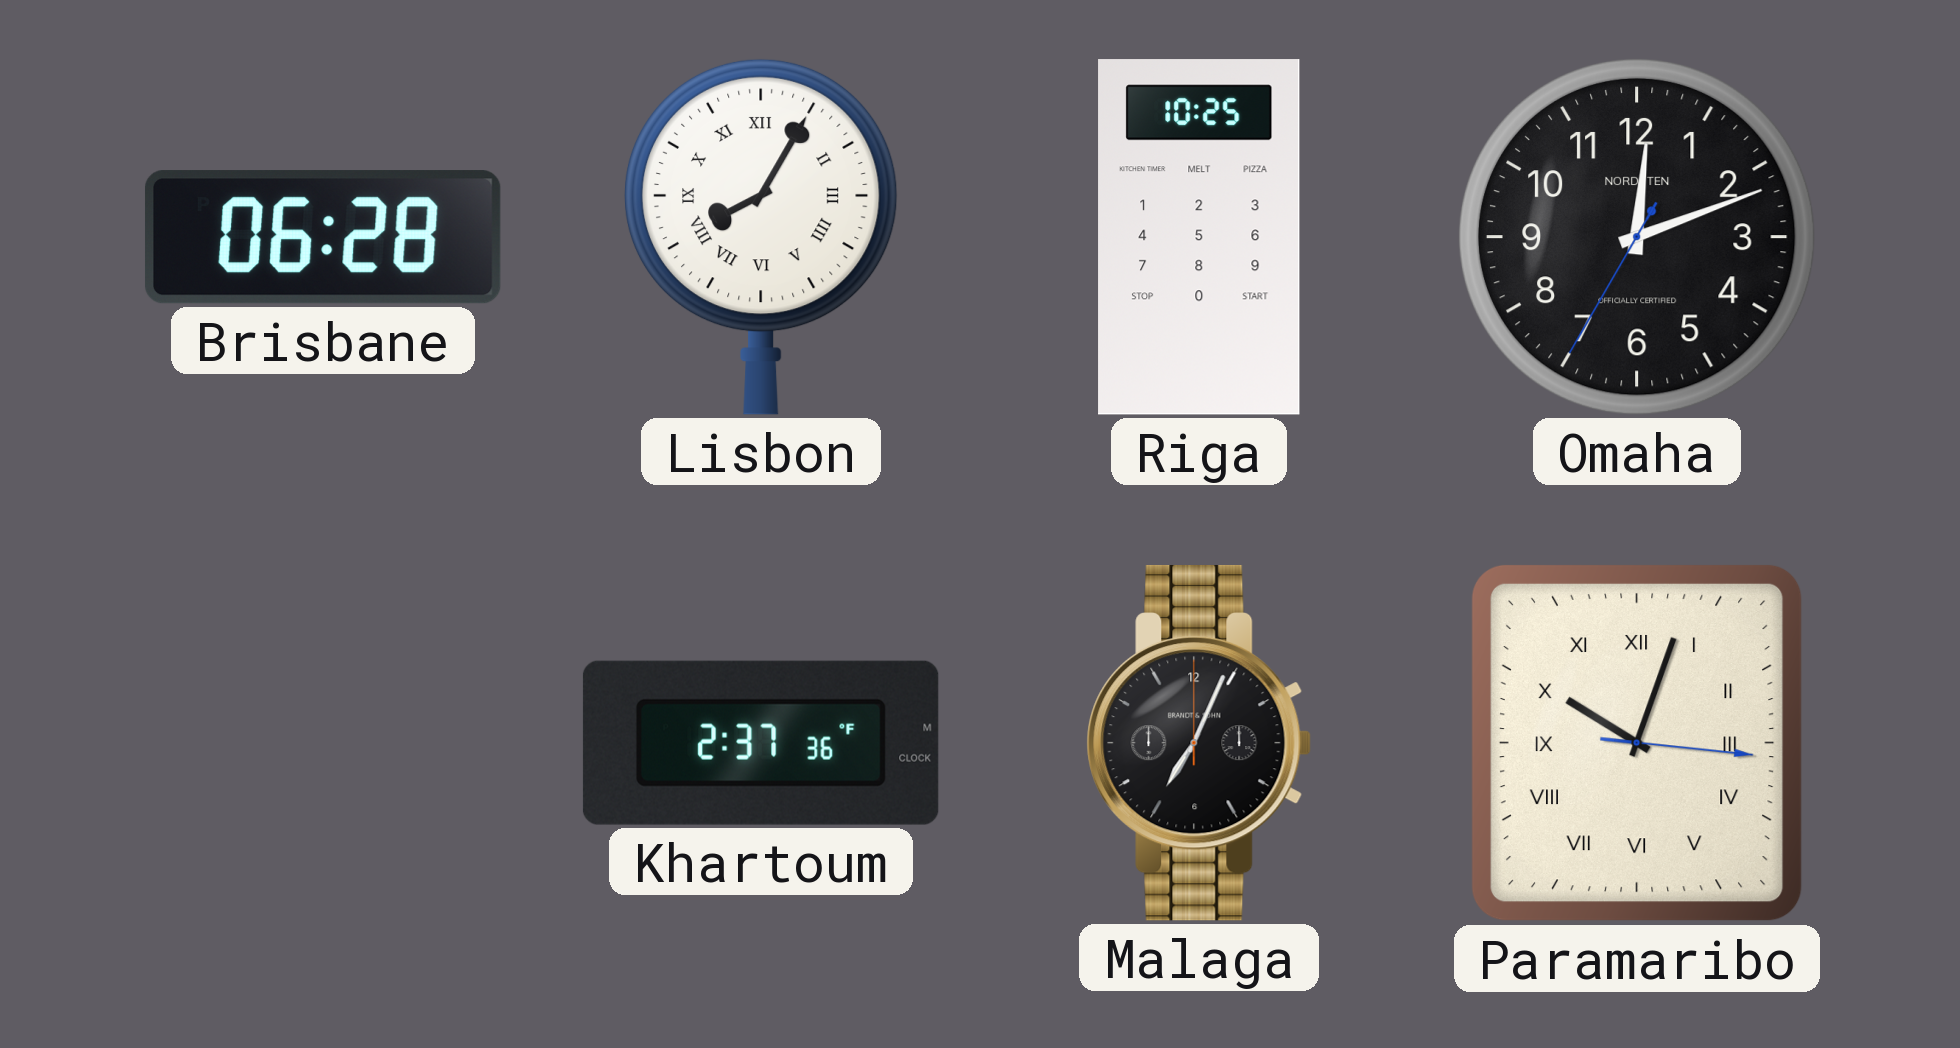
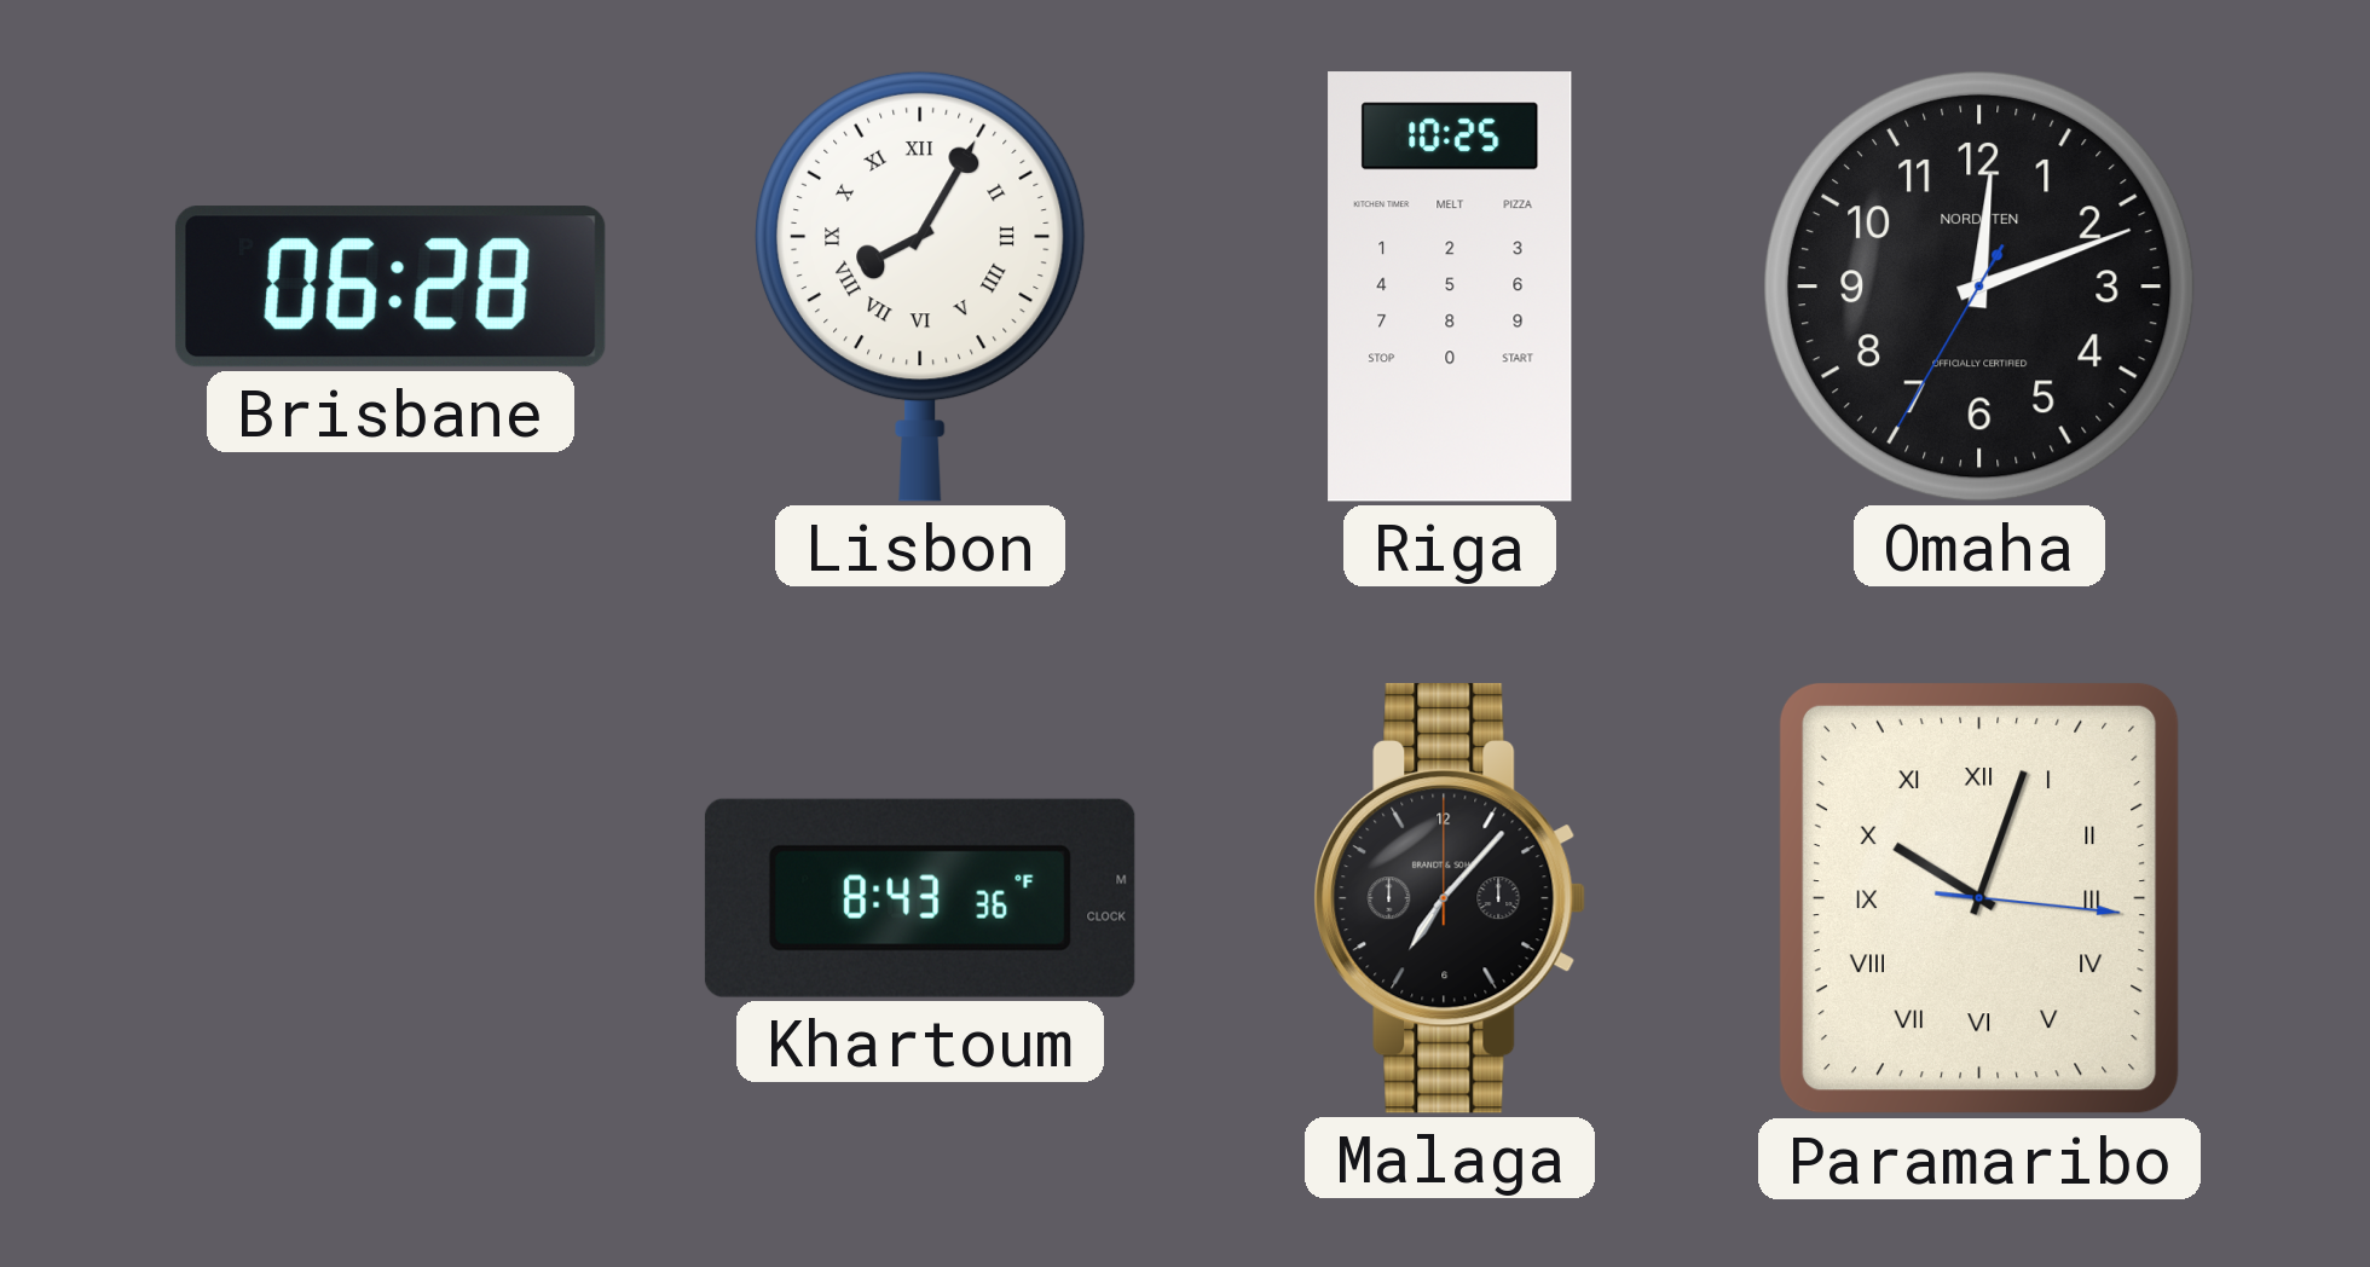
Khartoum: 2:37 -> 8:43 (920, 898)
Malaga: 7:04 -> 7:07 (1450, 898)
